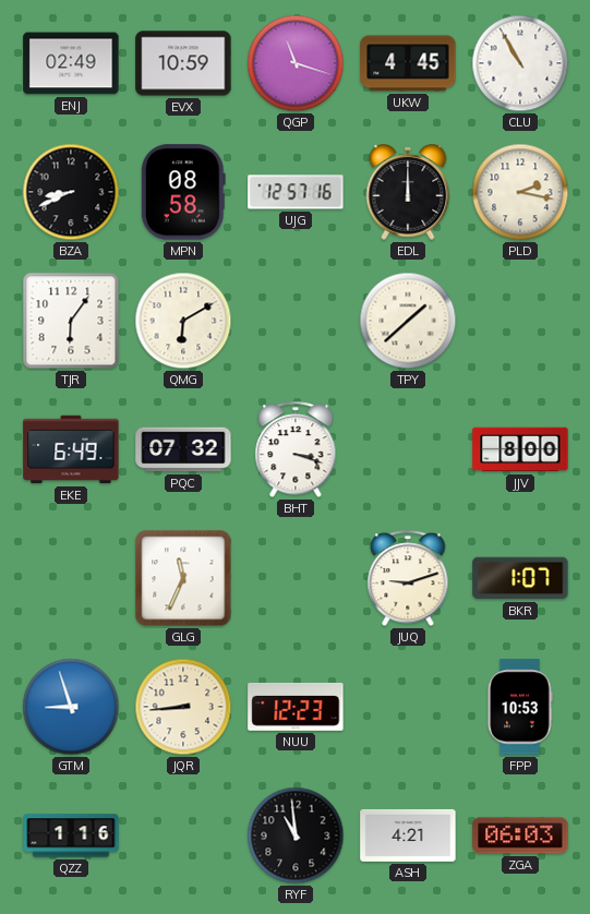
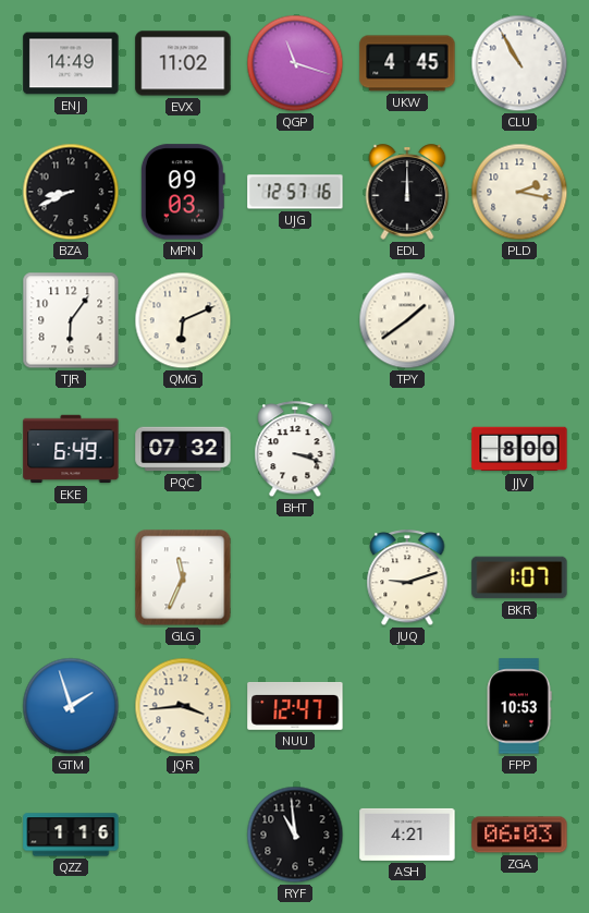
ENJ: 02:49 -> 14:49 (71, 63)
EVX: 10:59 -> 11:02 (183, 63)
MPN: 08:58 -> 09:03 (183, 192)
QMG: 6:10 -> 6:11 (183, 320)
TPY: 1:38 -> 1:39 (407, 320)
GTM: 8:57 -> 1:57 (71, 706)
JQR: 8:44 -> 3:44 (183, 706)
NUU: 12:23 -> 12:47 (295, 706)
